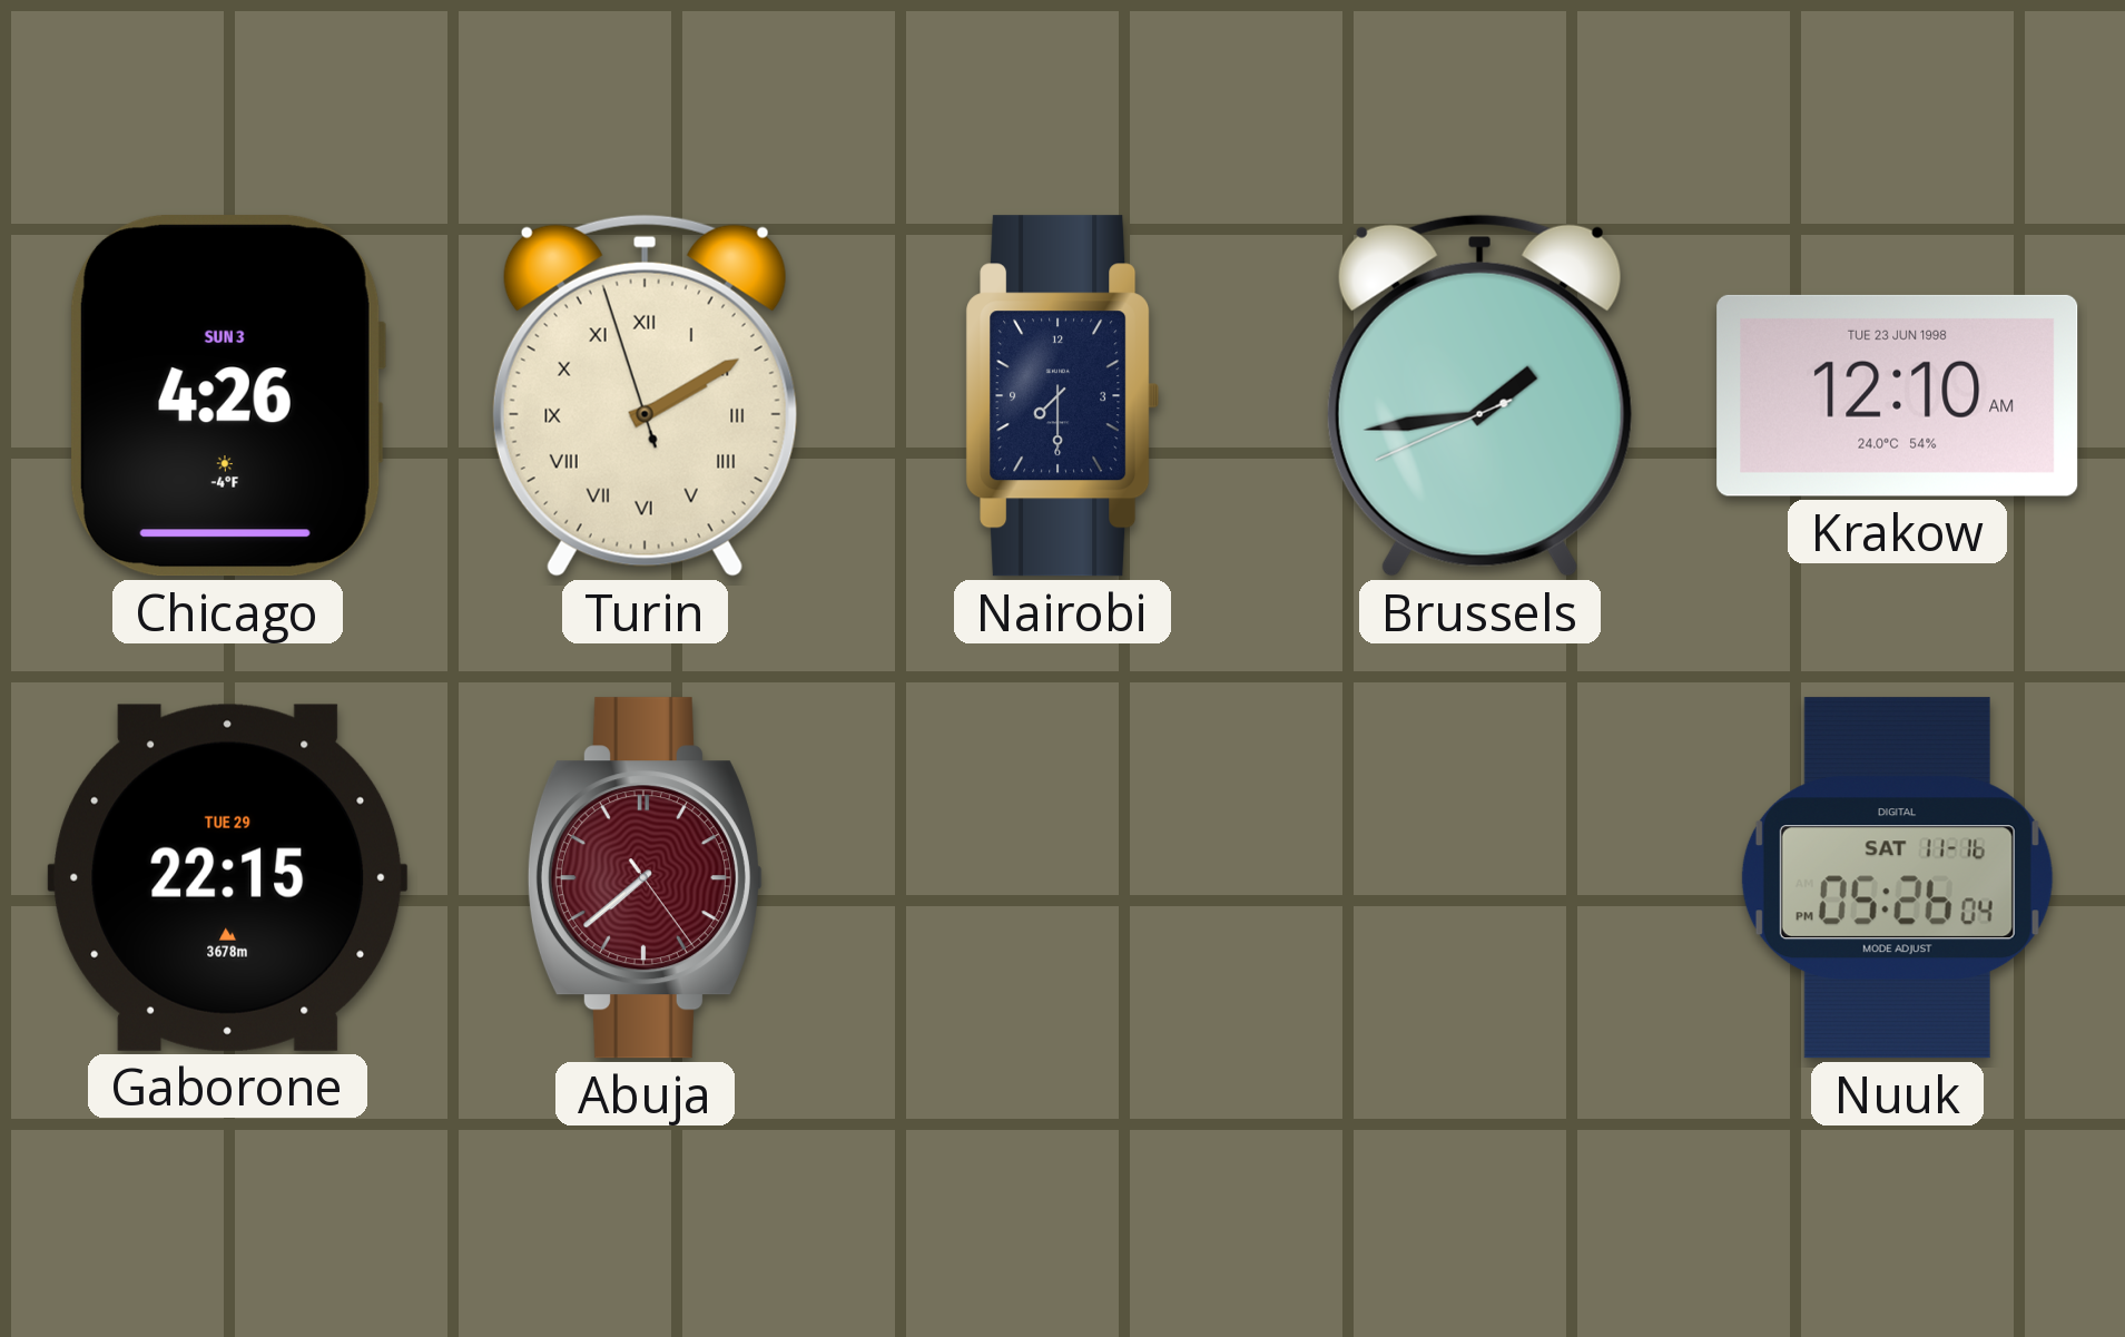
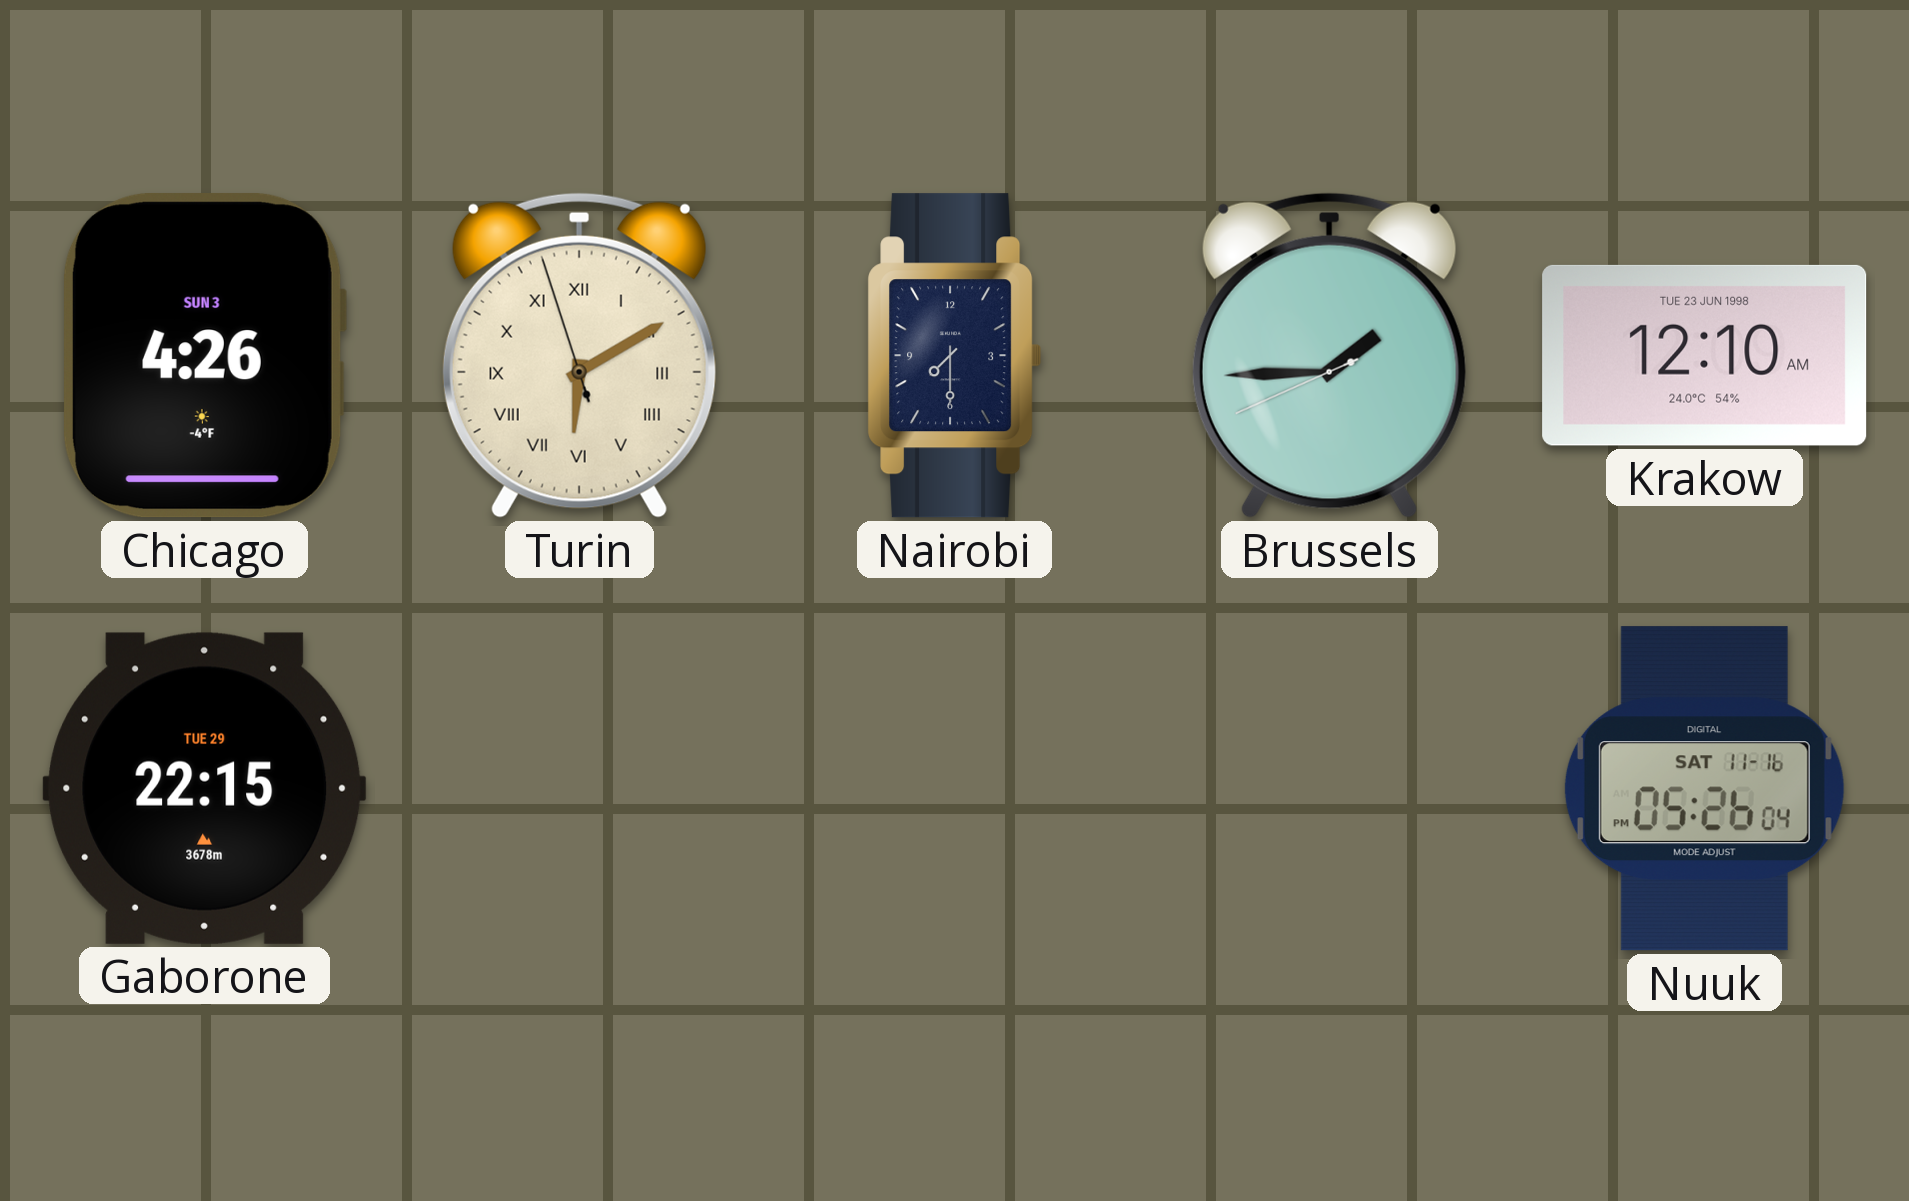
Turin: 2:09 -> 6:09 (579, 355)
Brussels: 1:43 -> 1:44 (1329, 355)
Abuja: 7:38 -> none (645, 878)
